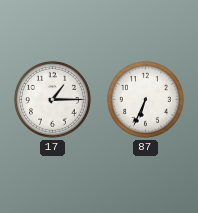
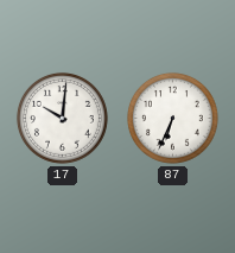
17: 1:15 -> 10:01 (62, 118)
